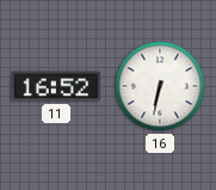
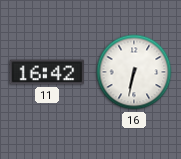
11: 16:52 -> 16:42 (46, 72)
